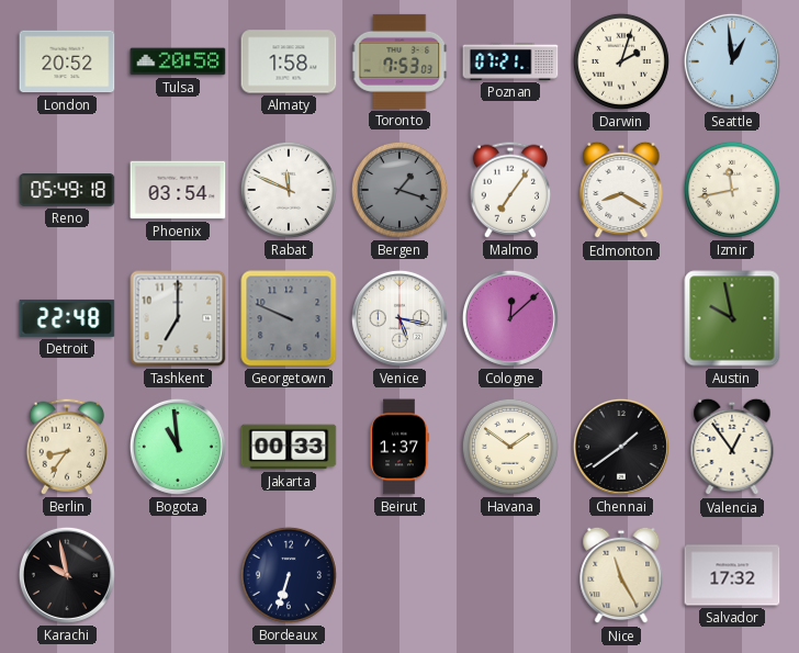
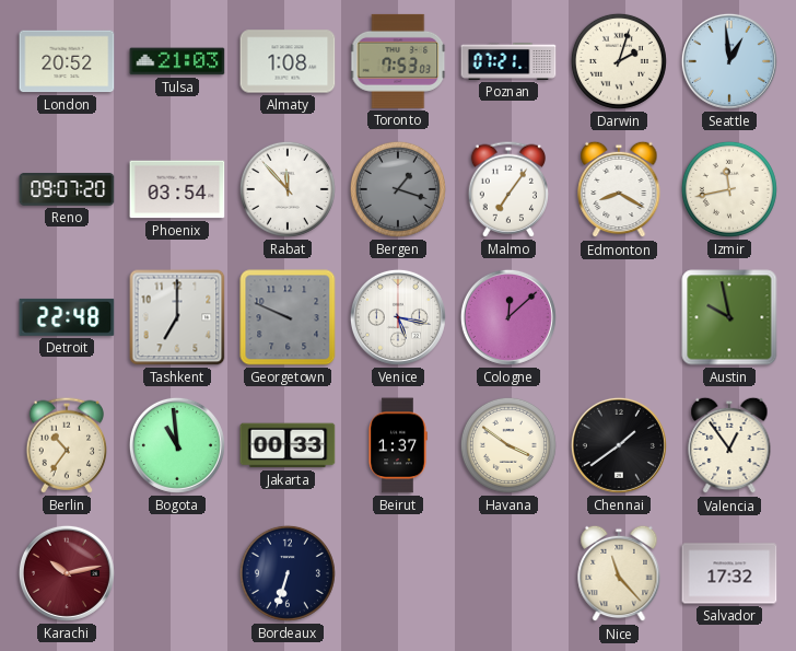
Tulsa: 20:58 -> 21:03 (177, 61)
Almaty: 1:58 -> 1:08 (288, 61)
Reno: 05:49 -> 09:07 (67, 190)
Rabat: 11:49 -> 11:53 (288, 189)
Berlin: 8:36 -> 10:36 (66, 445)
Havana: 1:51 -> 3:51 (508, 445)
Karachi: 9:58 -> 10:13 (67, 573)
Karachi dial: black -> burgundy (67, 573)
Nice: 11:25 -> 11:23 (619, 573)
